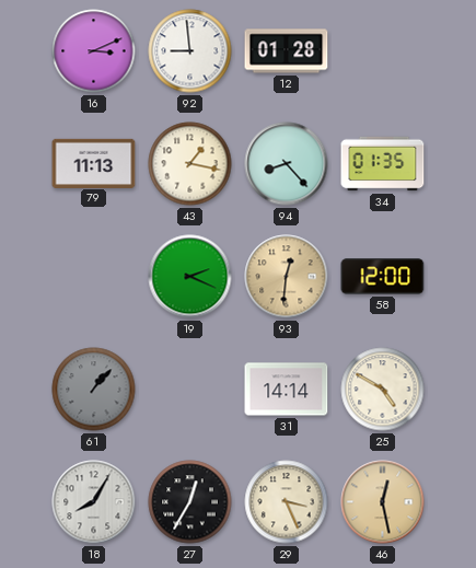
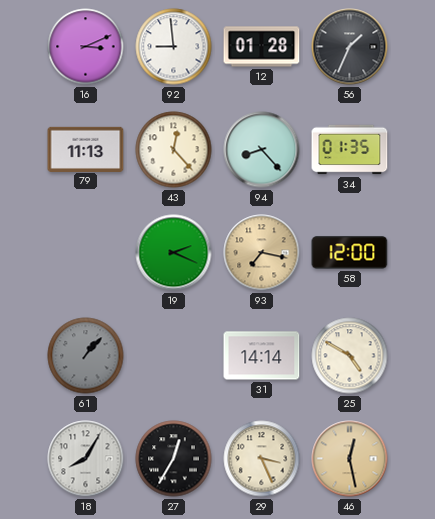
56: none -> 1:34 (350, 47)
43: 1:17 -> 12:23 (174, 150)
93: 12:31 -> 7:17 (262, 253)
